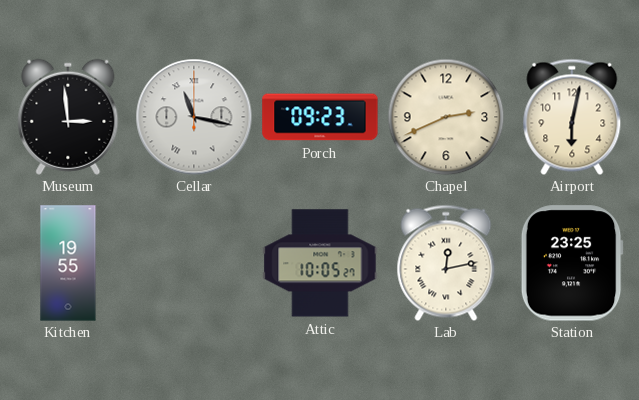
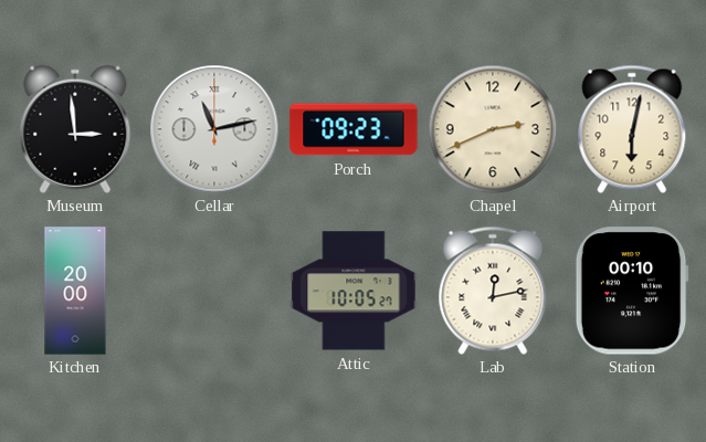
Cellar: 11:17 -> 11:13 (214, 129)
Kitchen: 19:55 -> 20:00 (75, 291)
Station: 23:25 -> 00:10 (632, 291)
